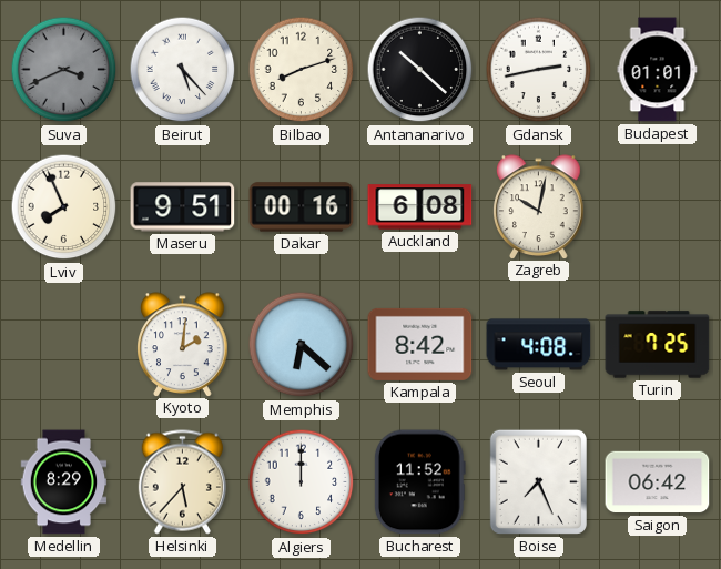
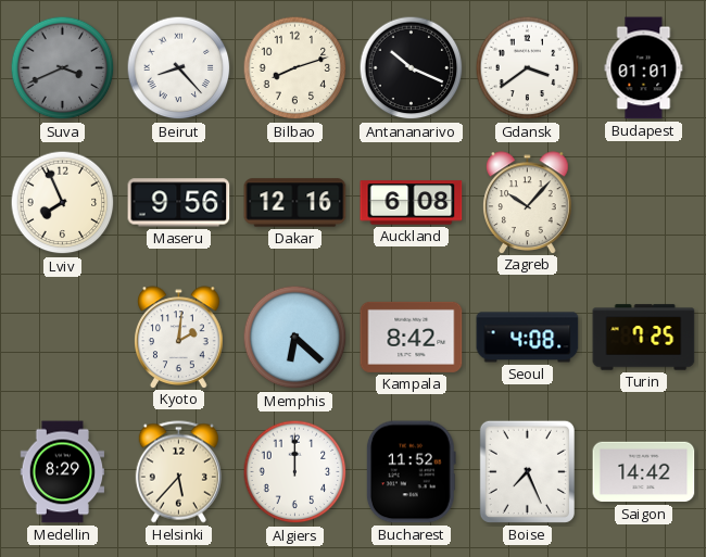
Beirut: 5:23 -> 8:23 (179, 68)
Antananarivo: 10:22 -> 10:19 (412, 68)
Gdansk: 2:43 -> 3:39 (528, 68)
Maseru: 9:51 -> 9:56 (179, 203)
Dakar: 00:16 -> 12:16 (295, 203)
Zagreb: 10:02 -> 10:07 (528, 202)
Saigon: 06:42 -> 14:42 (644, 472)
